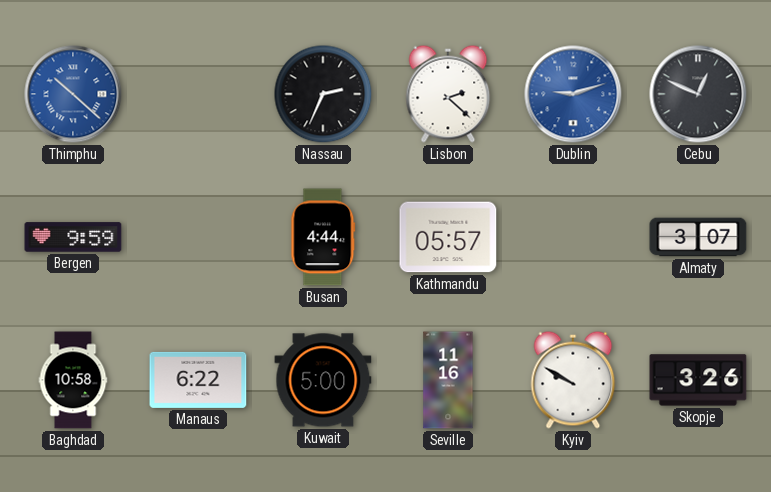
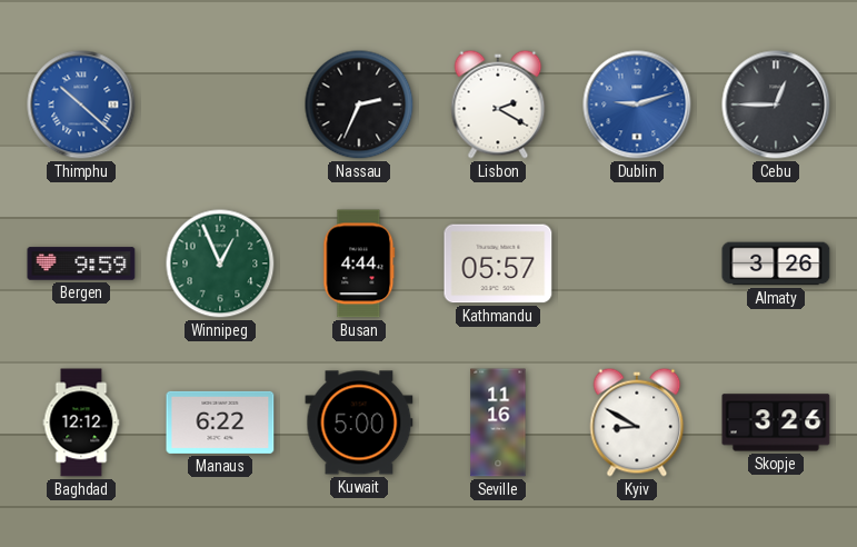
Lisbon: 2:22 -> 2:20 (498, 105)
Cebu: 12:49 -> 12:45 (776, 105)
Winnipeg: none -> 12:56 (220, 263)
Almaty: 3:07 -> 3:26 (776, 263)
Baghdad: 10:58 -> 12:12 (81, 422)
Kyiv: 9:50 -> 8:50 (637, 422)
